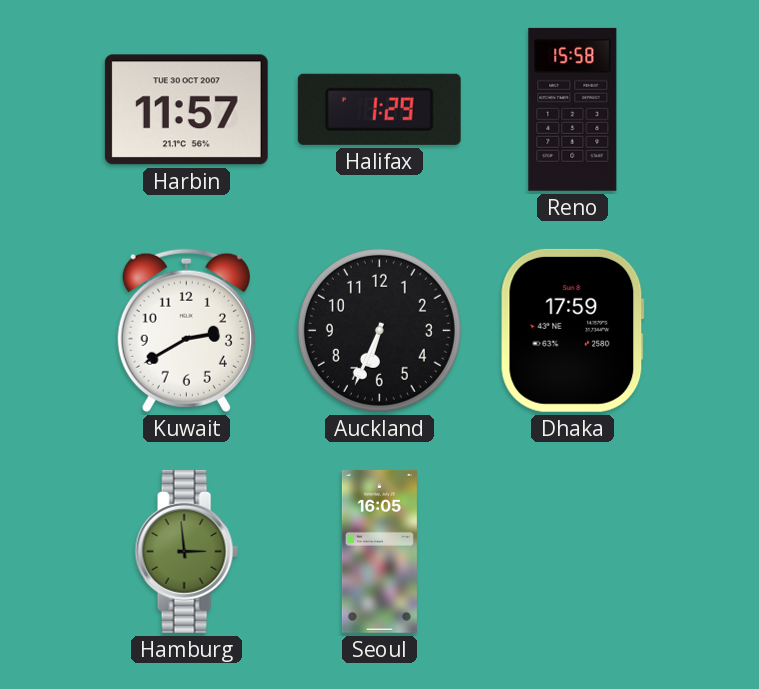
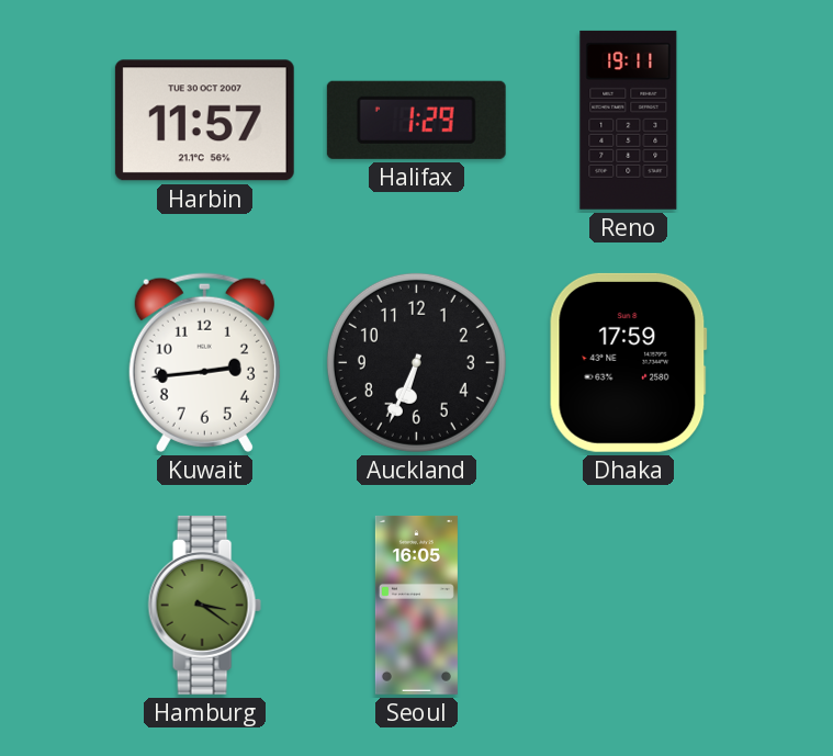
Reno: 15:58 -> 19:11 (629, 120)
Kuwait: 2:40 -> 2:44 (204, 362)
Hamburg: 2:59 -> 3:21 (204, 605)
